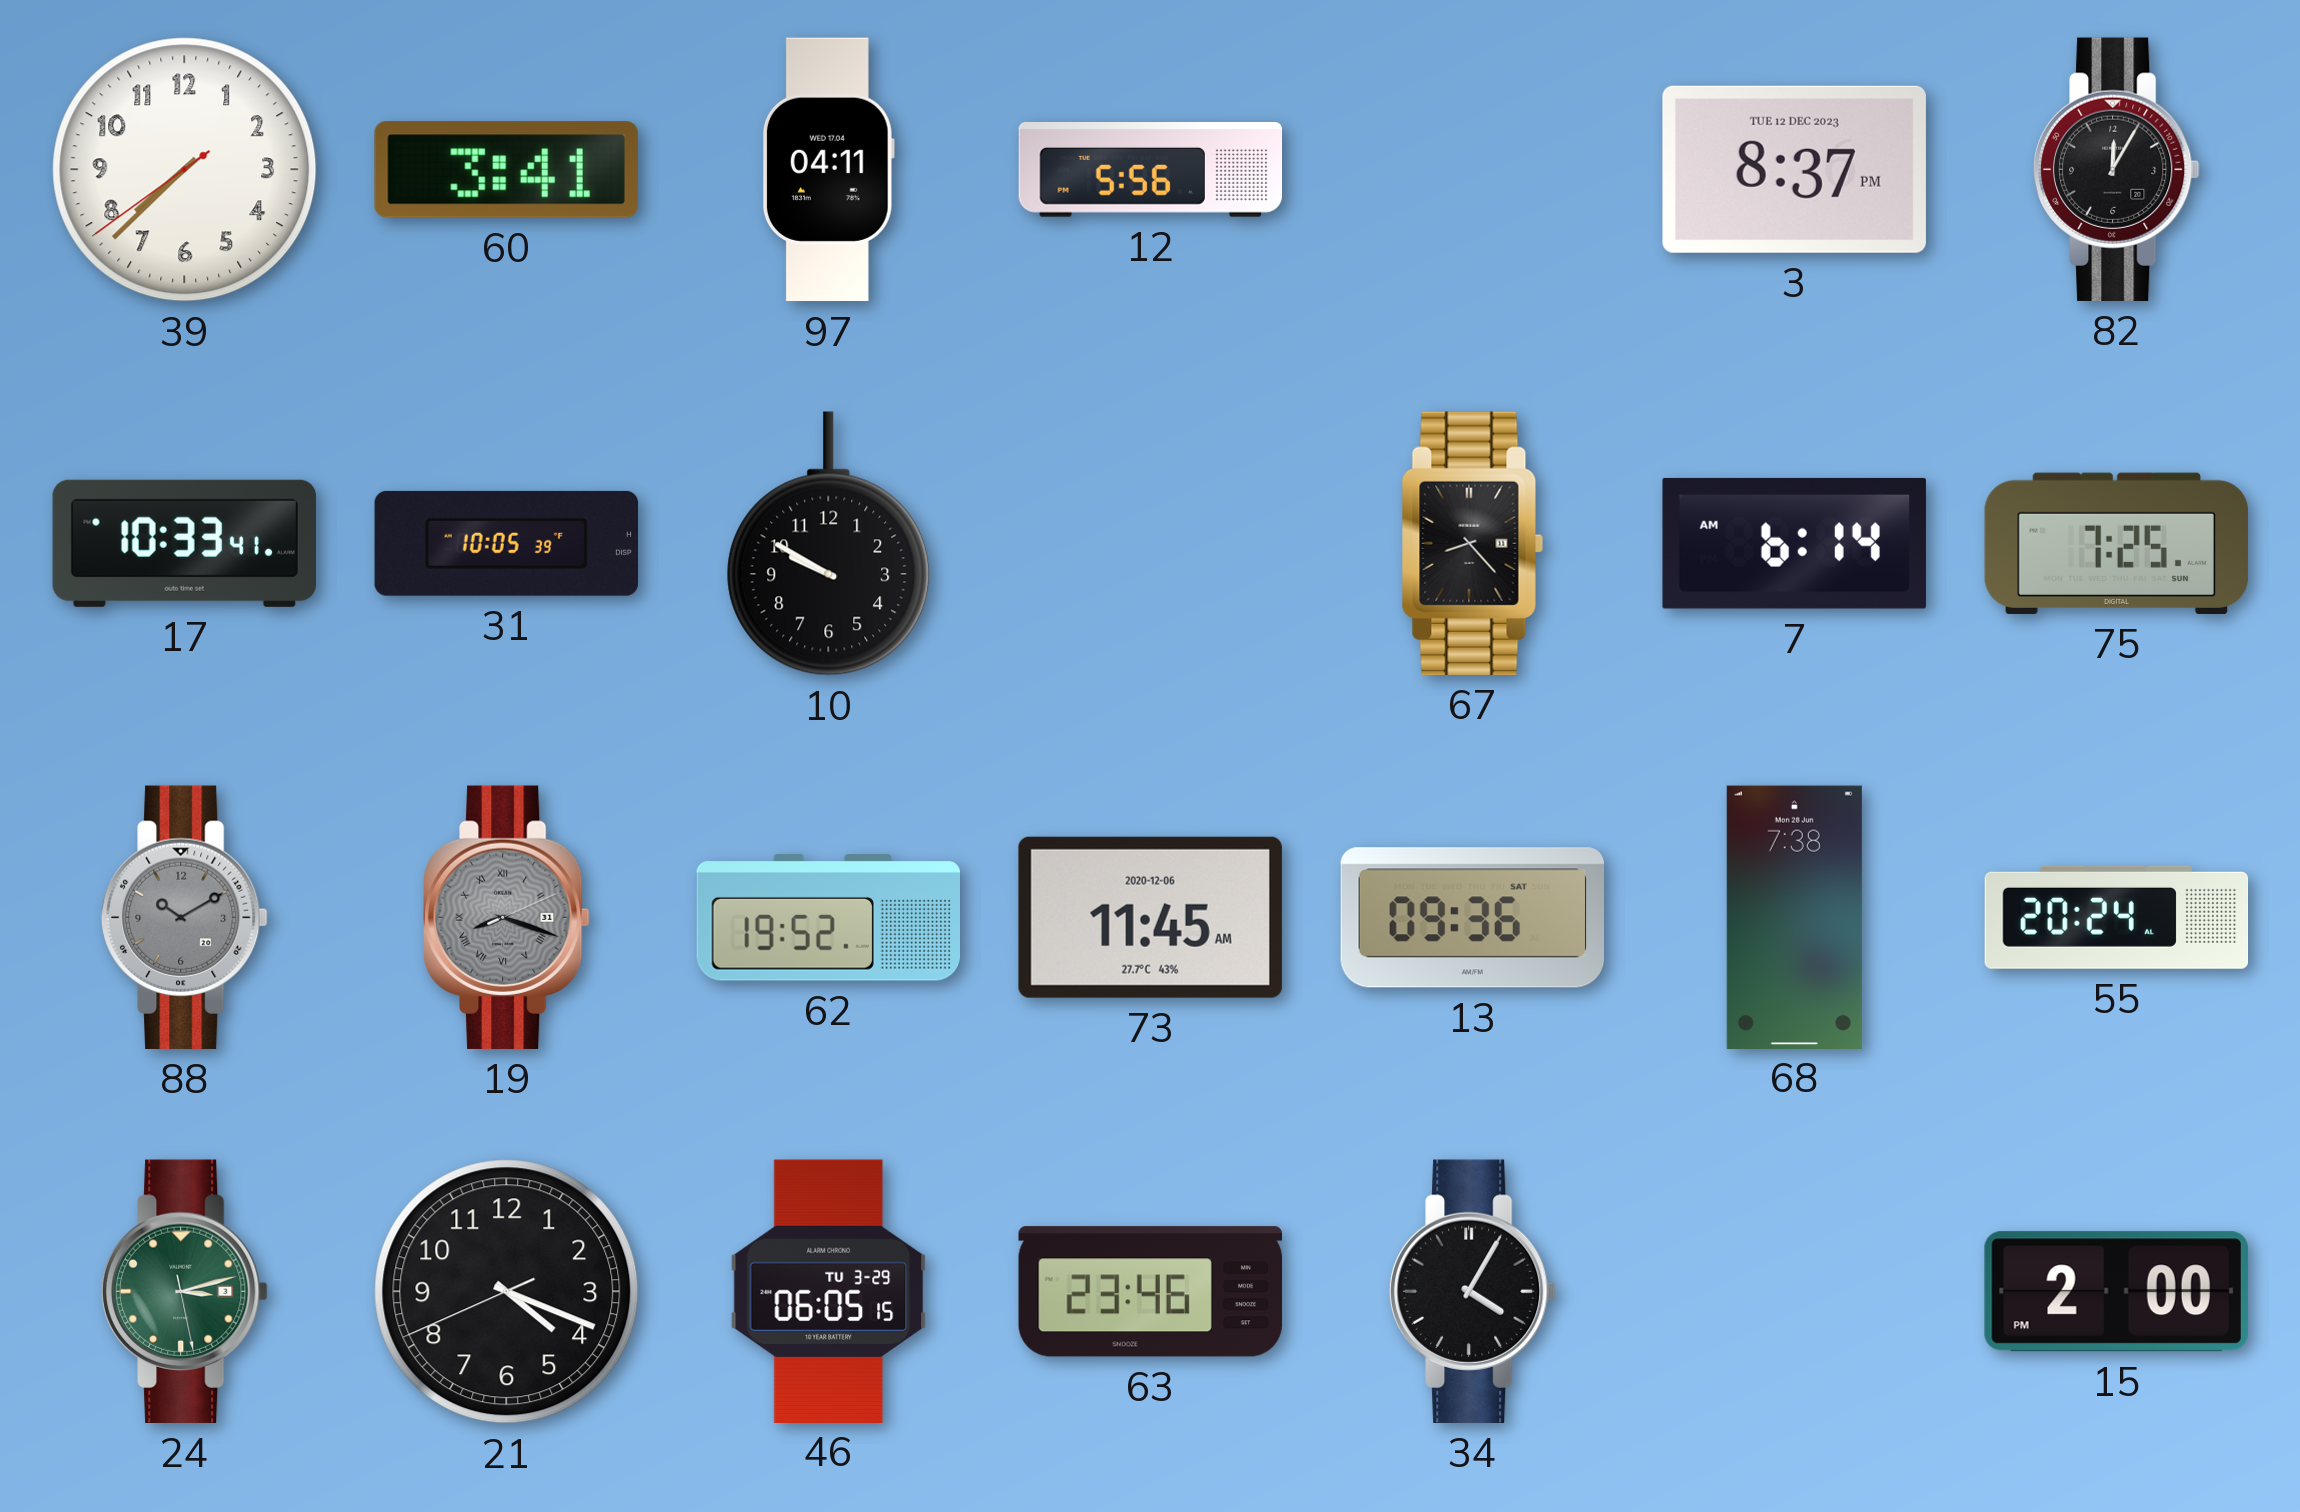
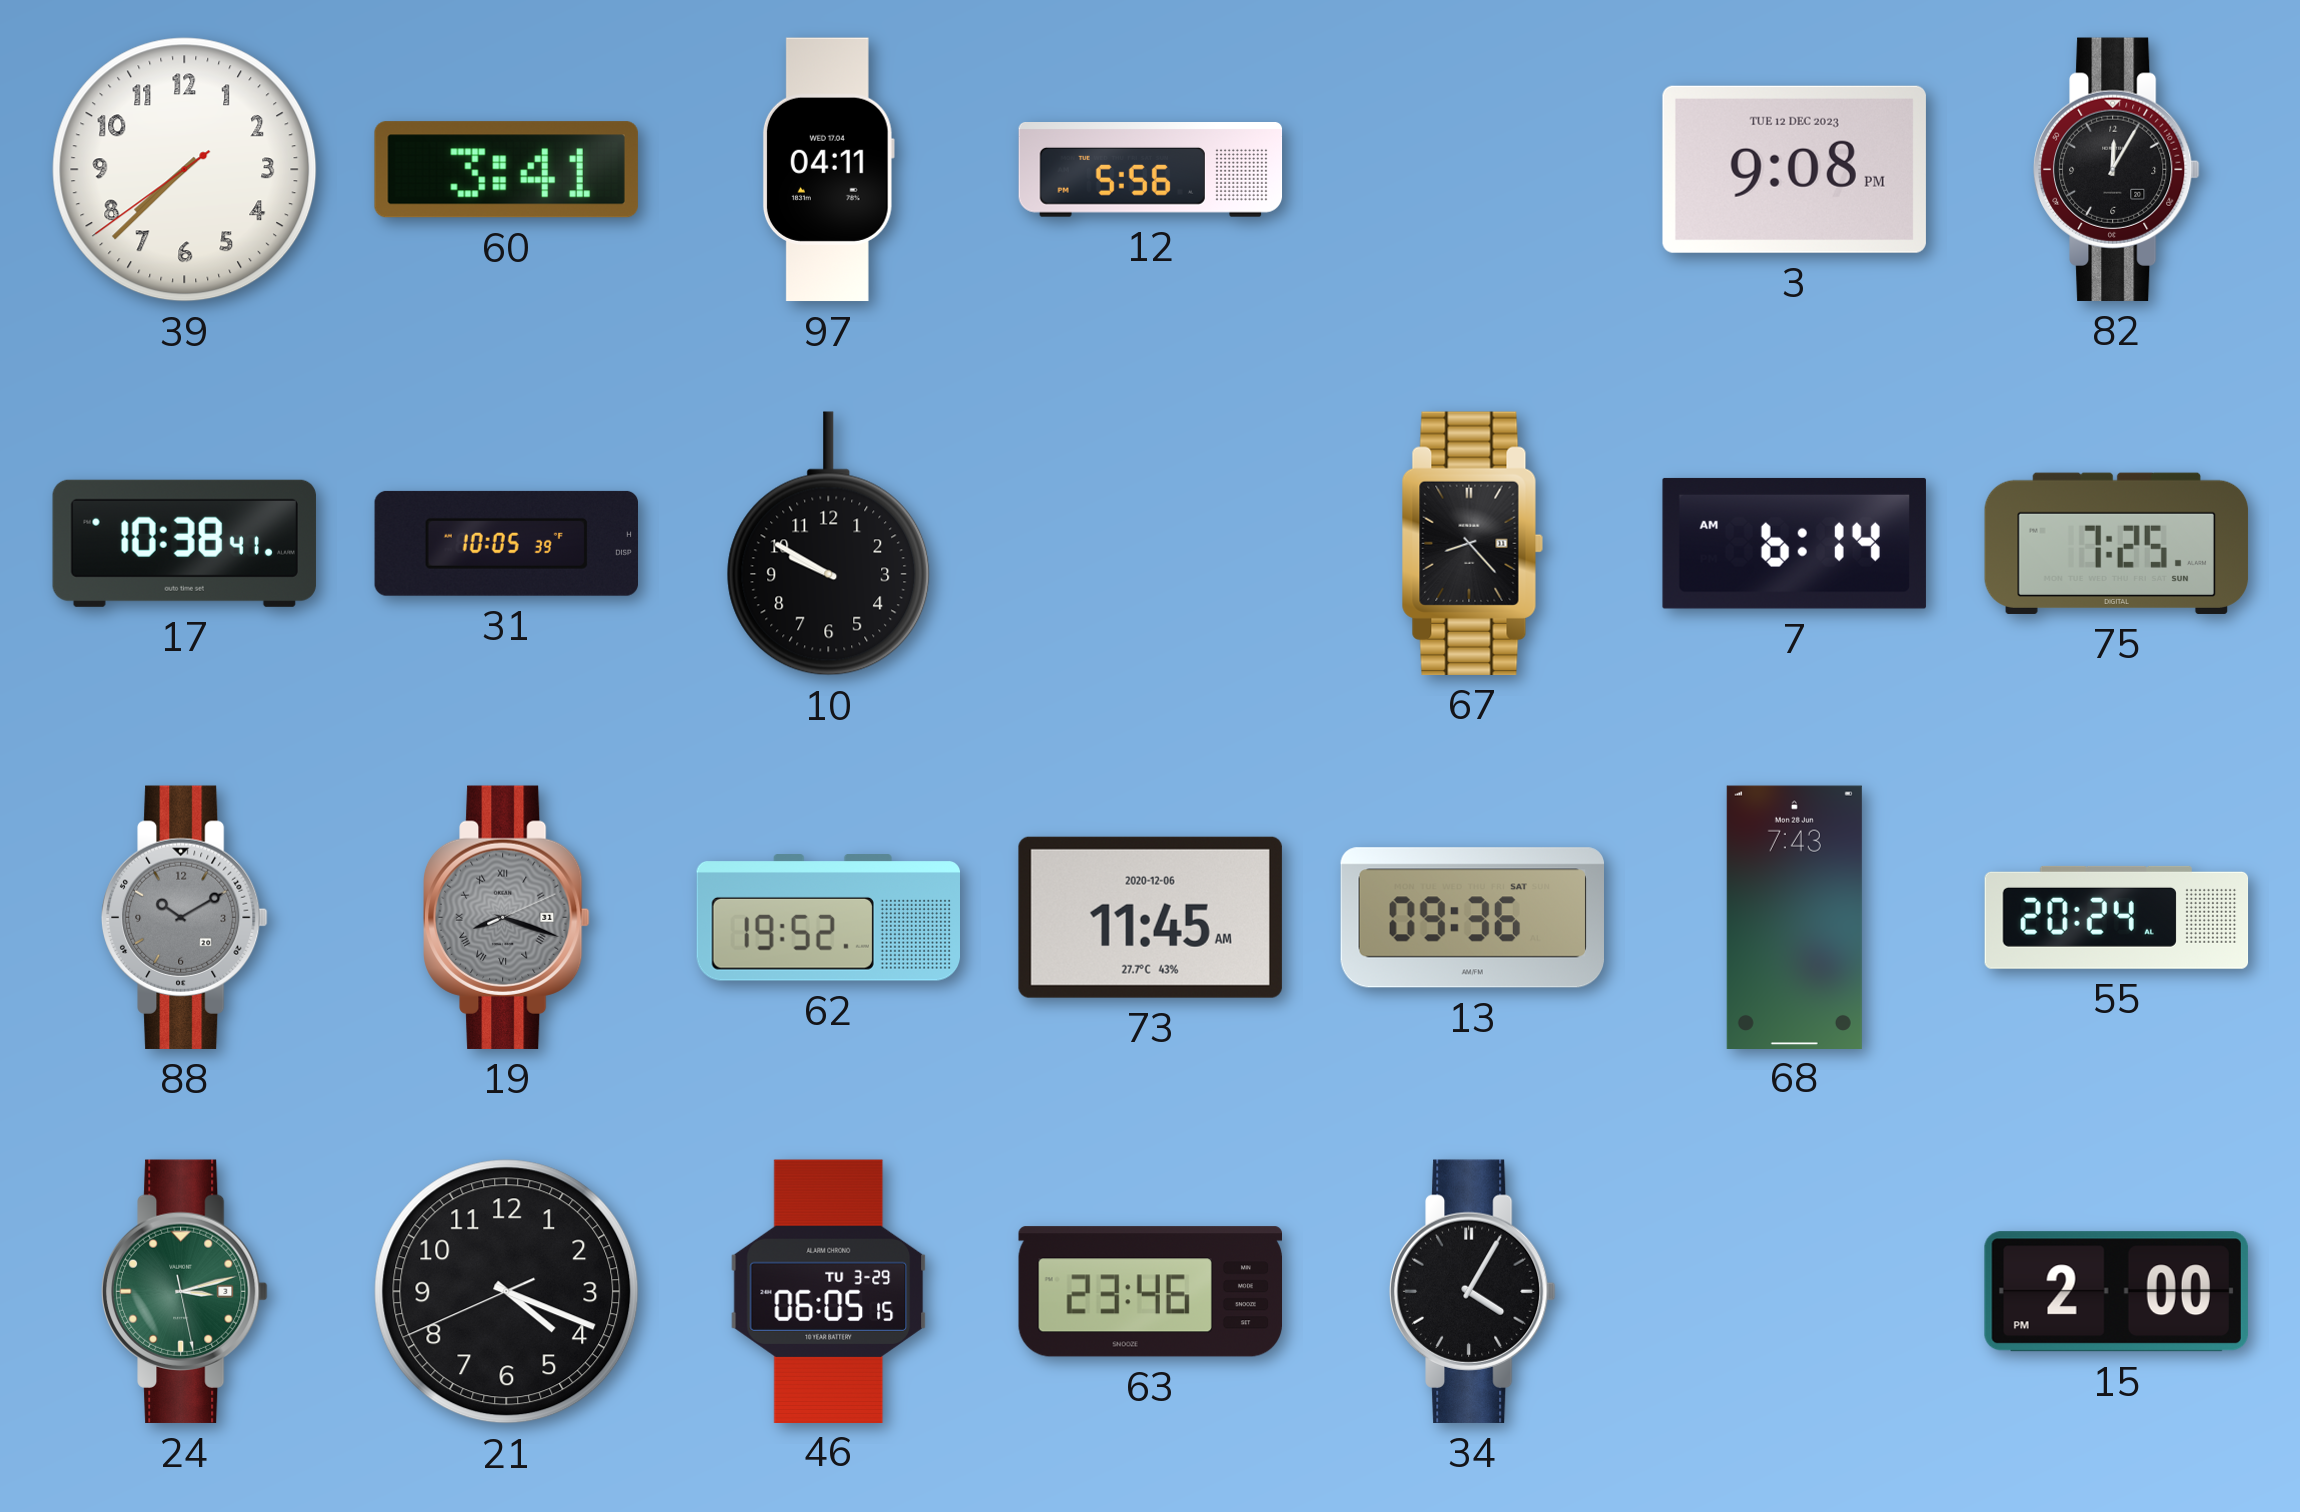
3: 8:37 -> 9:08 (1794, 169)
17: 10:33 -> 10:38 (184, 543)
68: 7:38 -> 7:43 (1794, 917)
